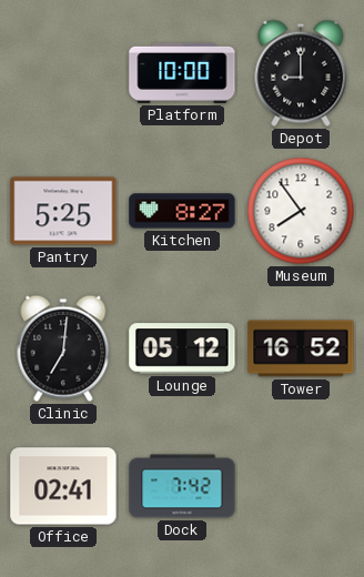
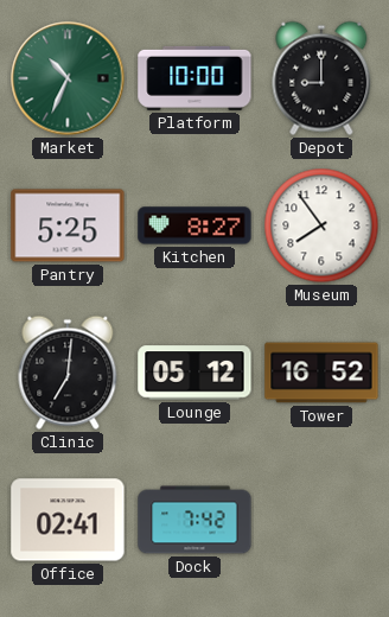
Market: none -> 10:34 (68, 78)
